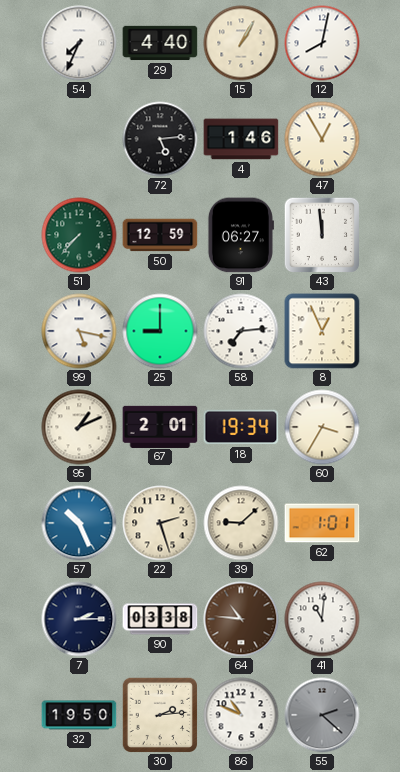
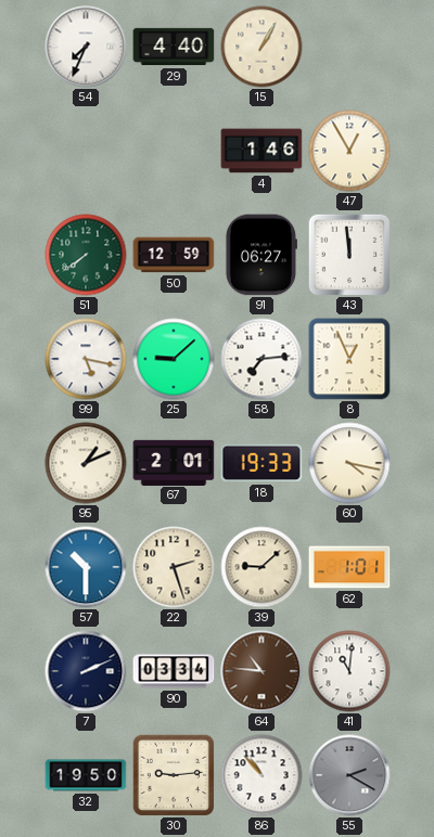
12: 8:02 -> none (322, 43)
72: 5:14 -> none (160, 139)
51: 7:37 -> 7:39 (86, 255)
25: 9:00 -> 9:08 (174, 359)
18: 19:34 -> 19:33 (261, 463)
60: 3:35 -> 4:17 (349, 463)
57: 10:26 -> 10:30 (86, 567)
7: 2:15 -> 2:11 (86, 671)
90: 03:38 -> 03:34 (174, 671)
30: 2:14 -> 9:14 (174, 775)
86: 10:49 -> 10:53 (261, 775)
55: 2:22 -> 2:20 (349, 775)
